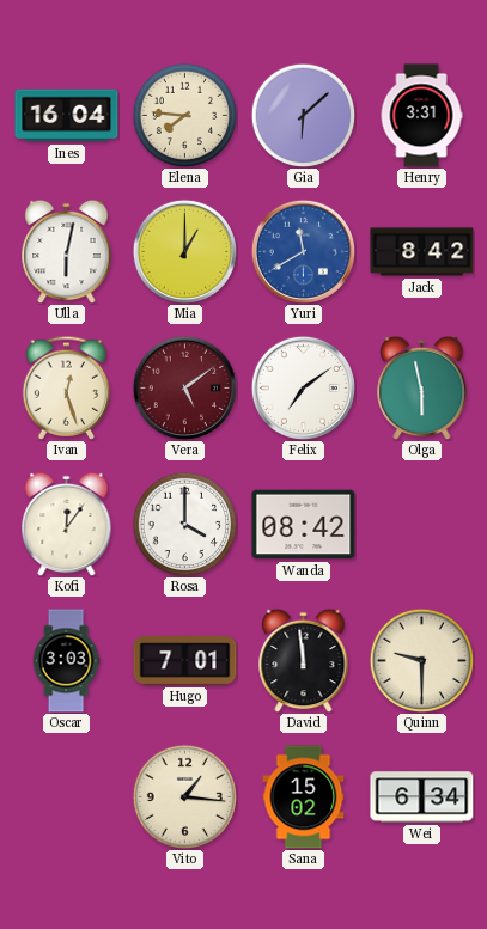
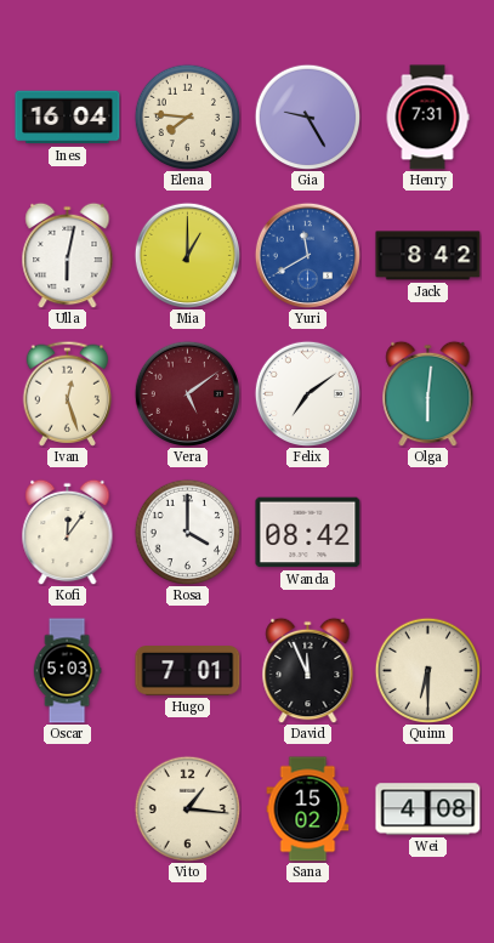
Gia: 6:08 -> 9:25 (307, 117)
Henry: 3:31 -> 7:31 (427, 118)
Olga: 5:58 -> 6:01 (428, 393)
Oscar: 3:03 -> 5:03 (67, 671)
David: 11:59 -> 11:56 (308, 670)
Quinn: 9:30 -> 6:30 (427, 670)
Wei: 6:34 -> 4:08 (428, 809)
